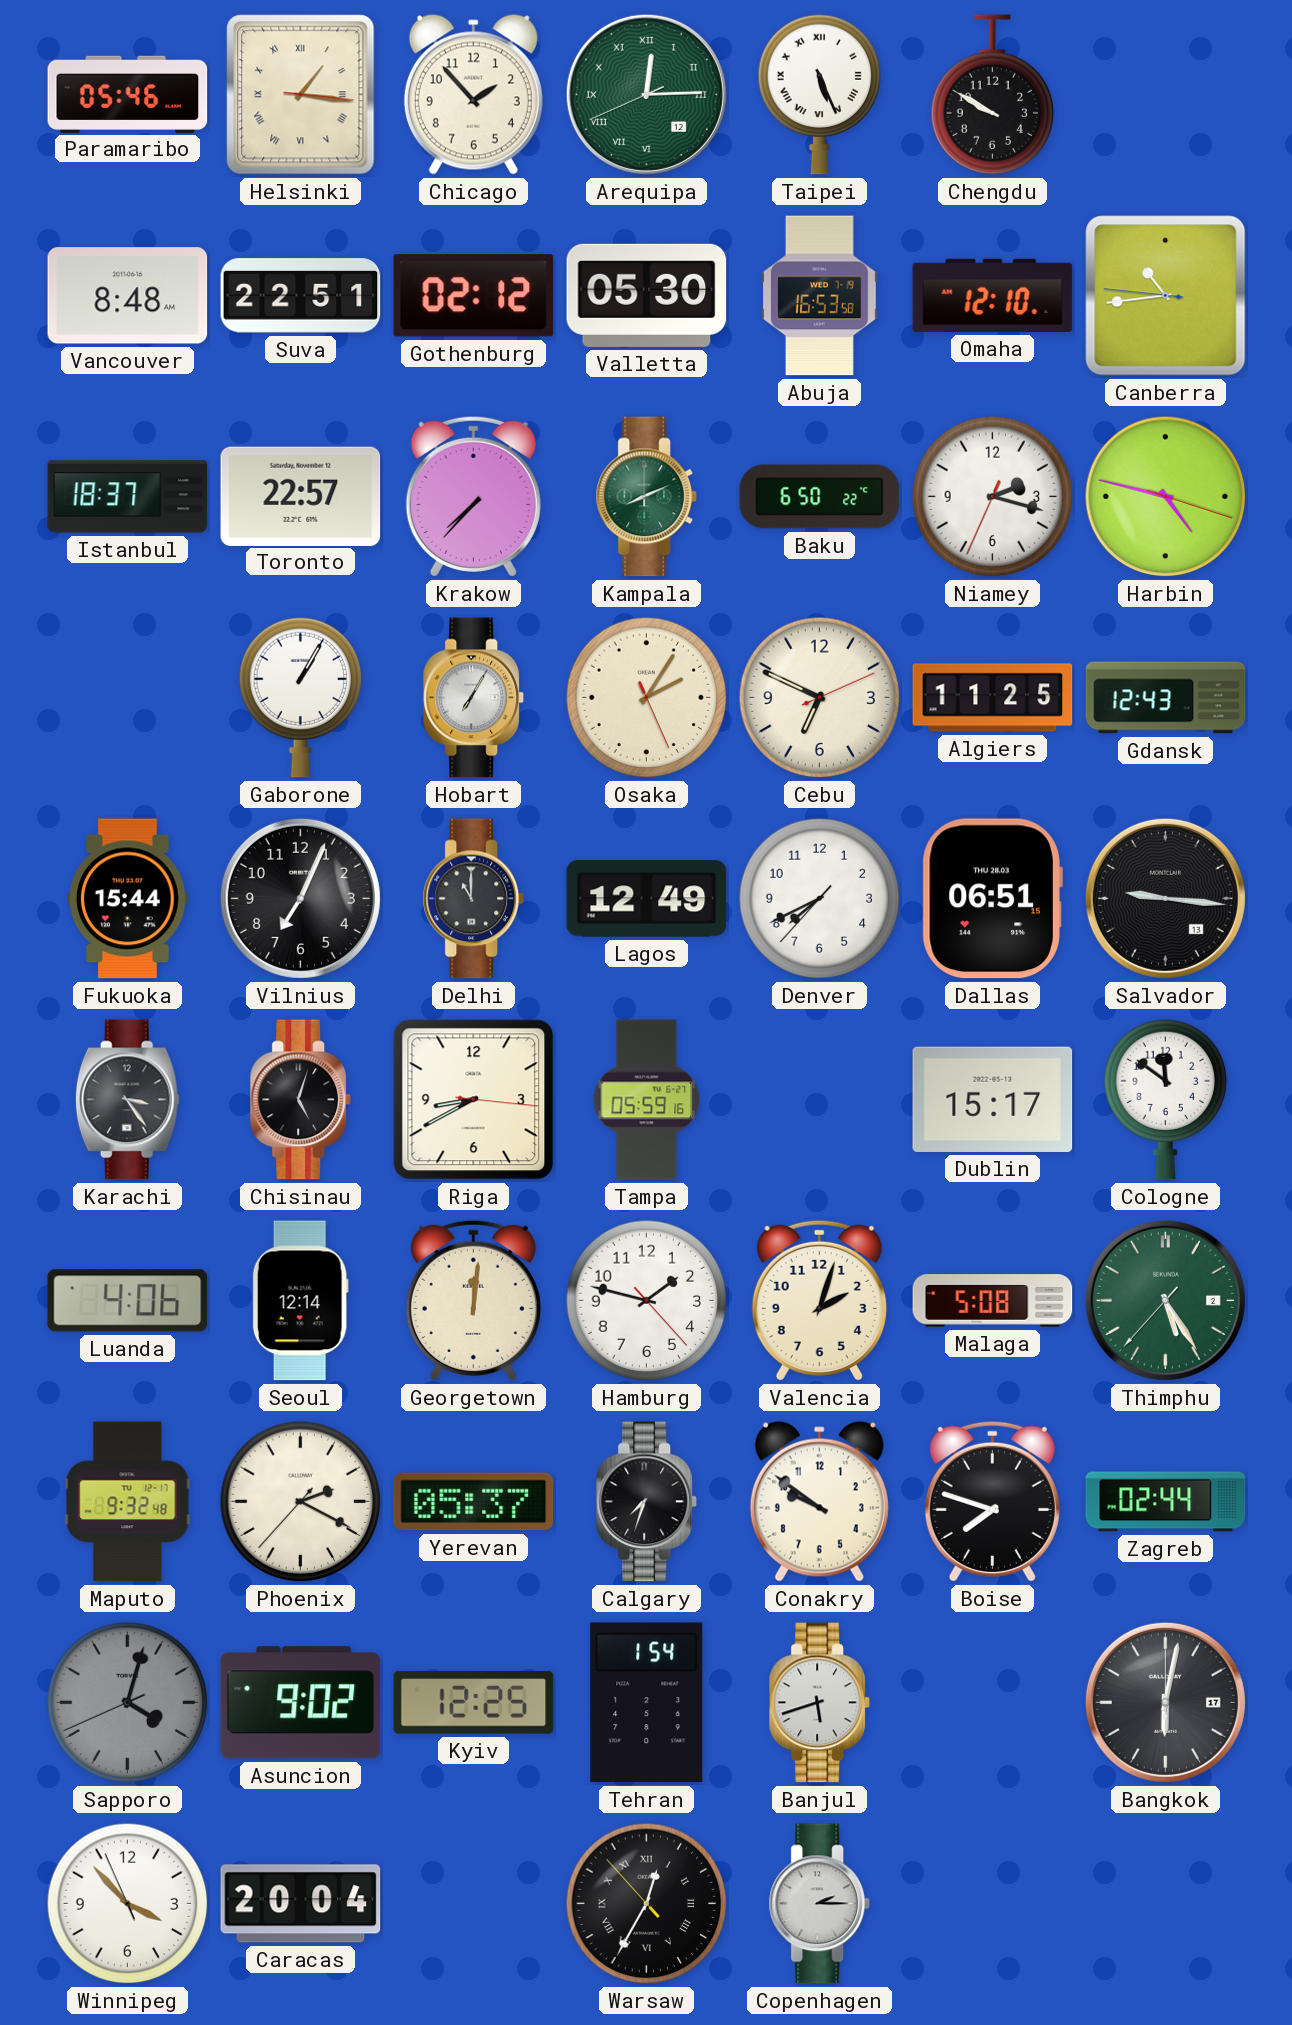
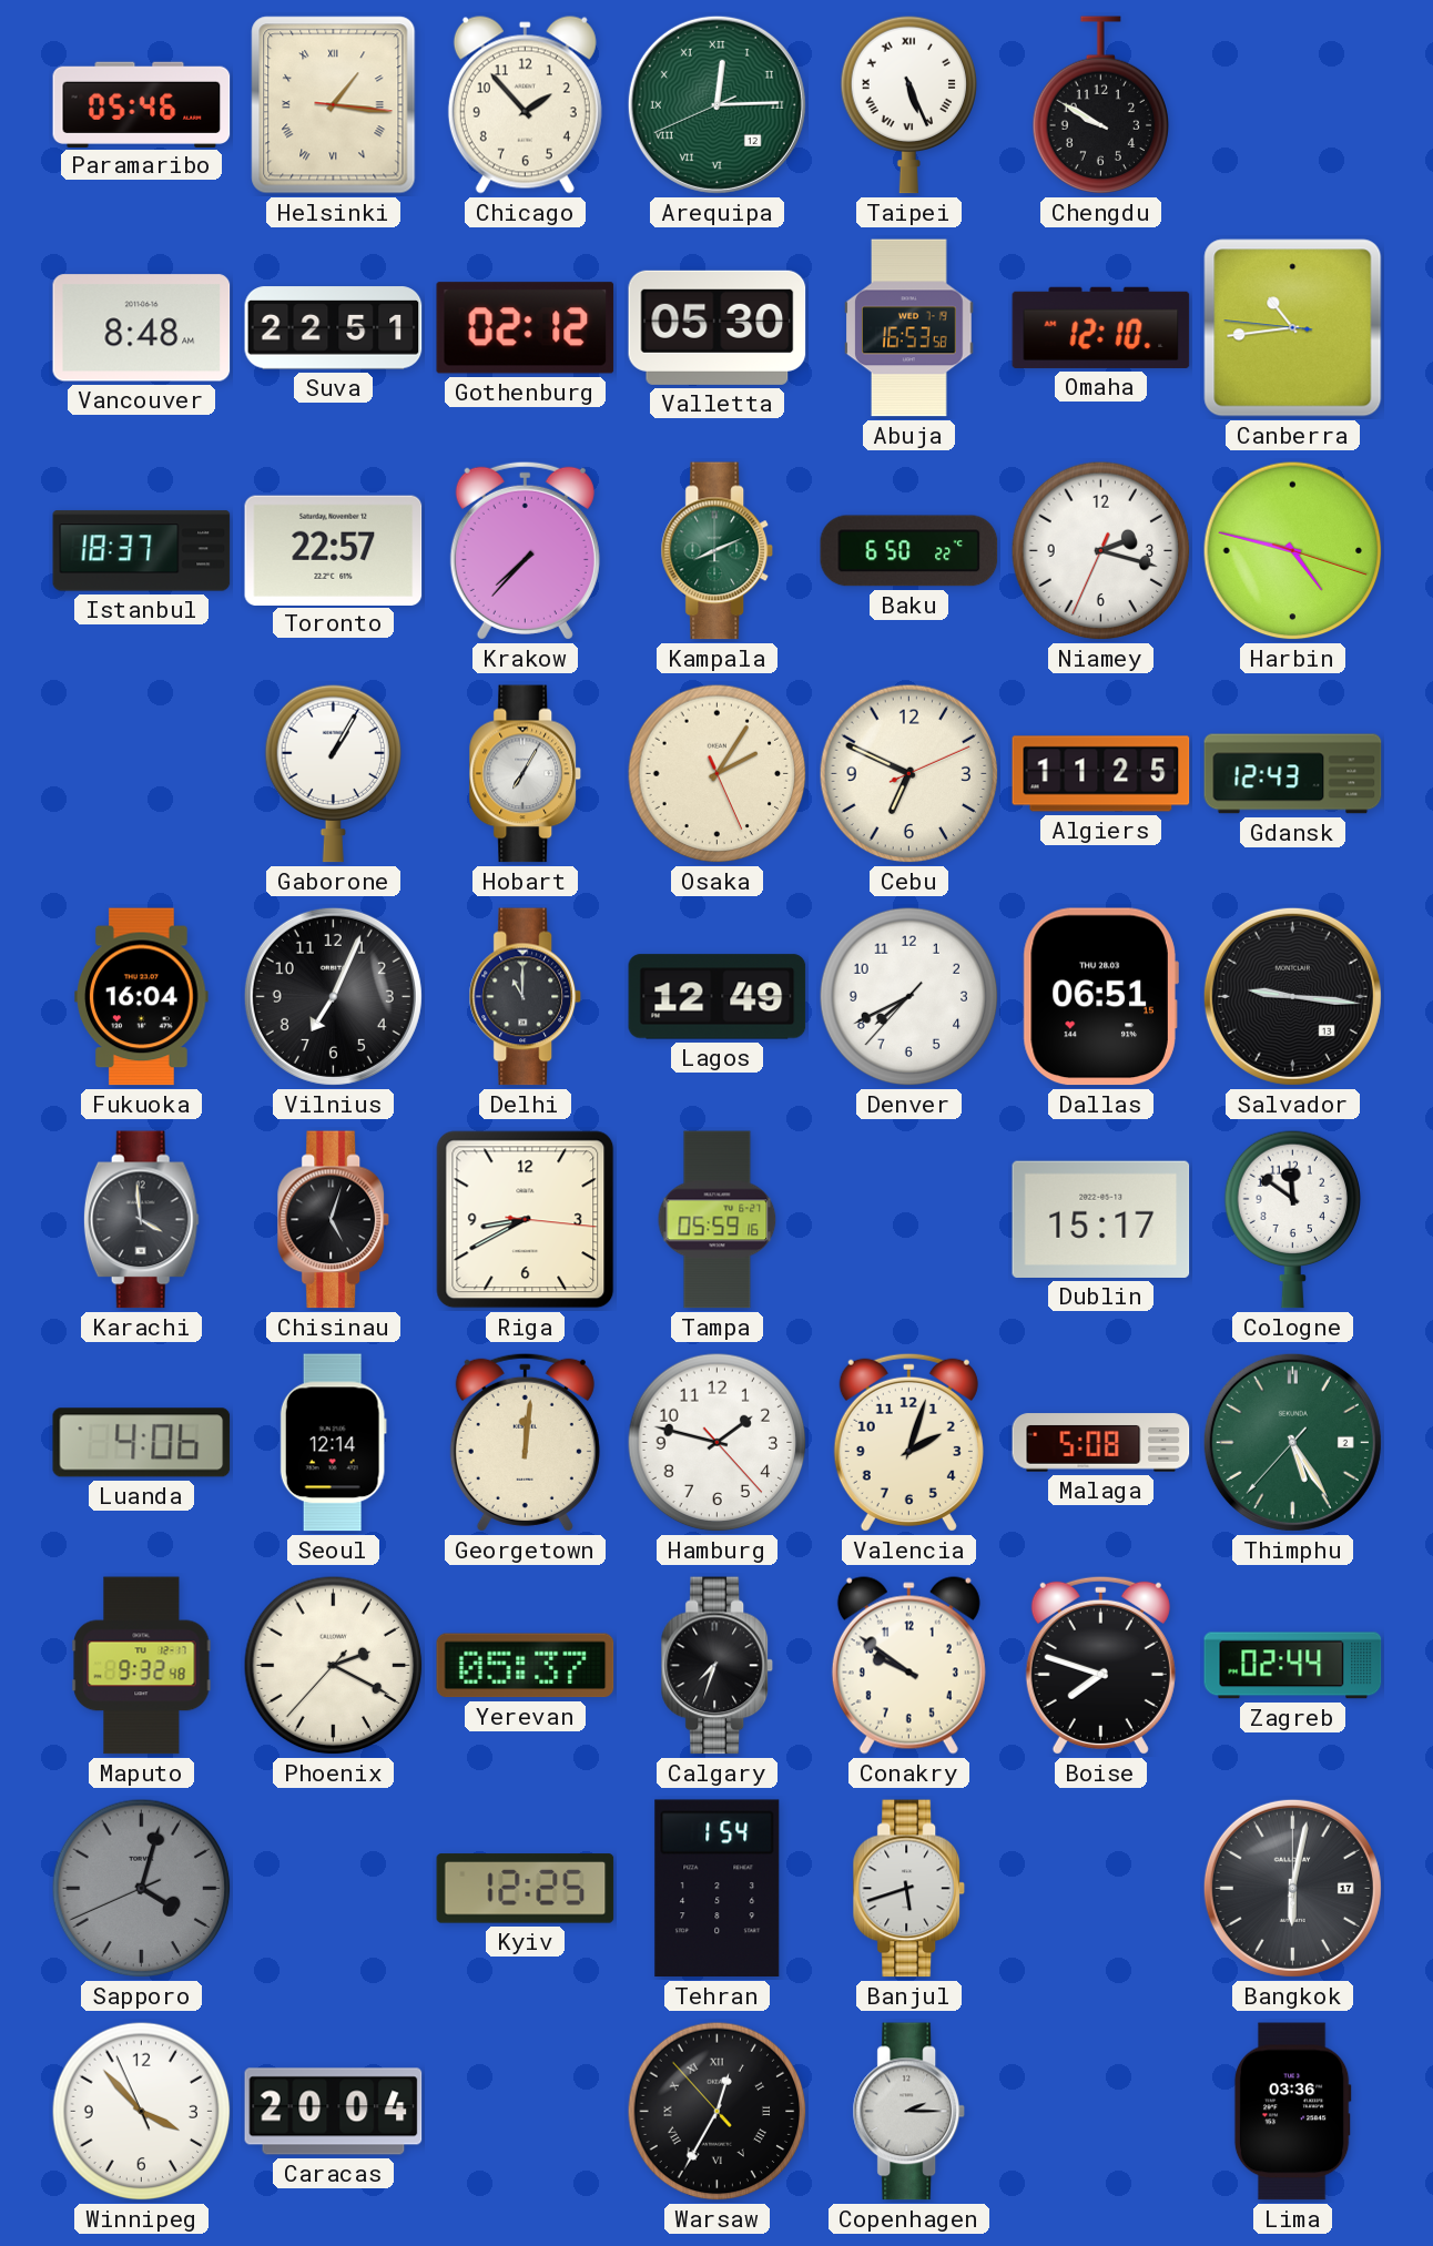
Fukuoka: 15:44 -> 16:04 (142, 997)
Karachi: 3:24 -> 3:59 (141, 1220)
Asuncion: 9:02 -> none (301, 1703)
Lima: none -> 03:36 (1292, 2112)
